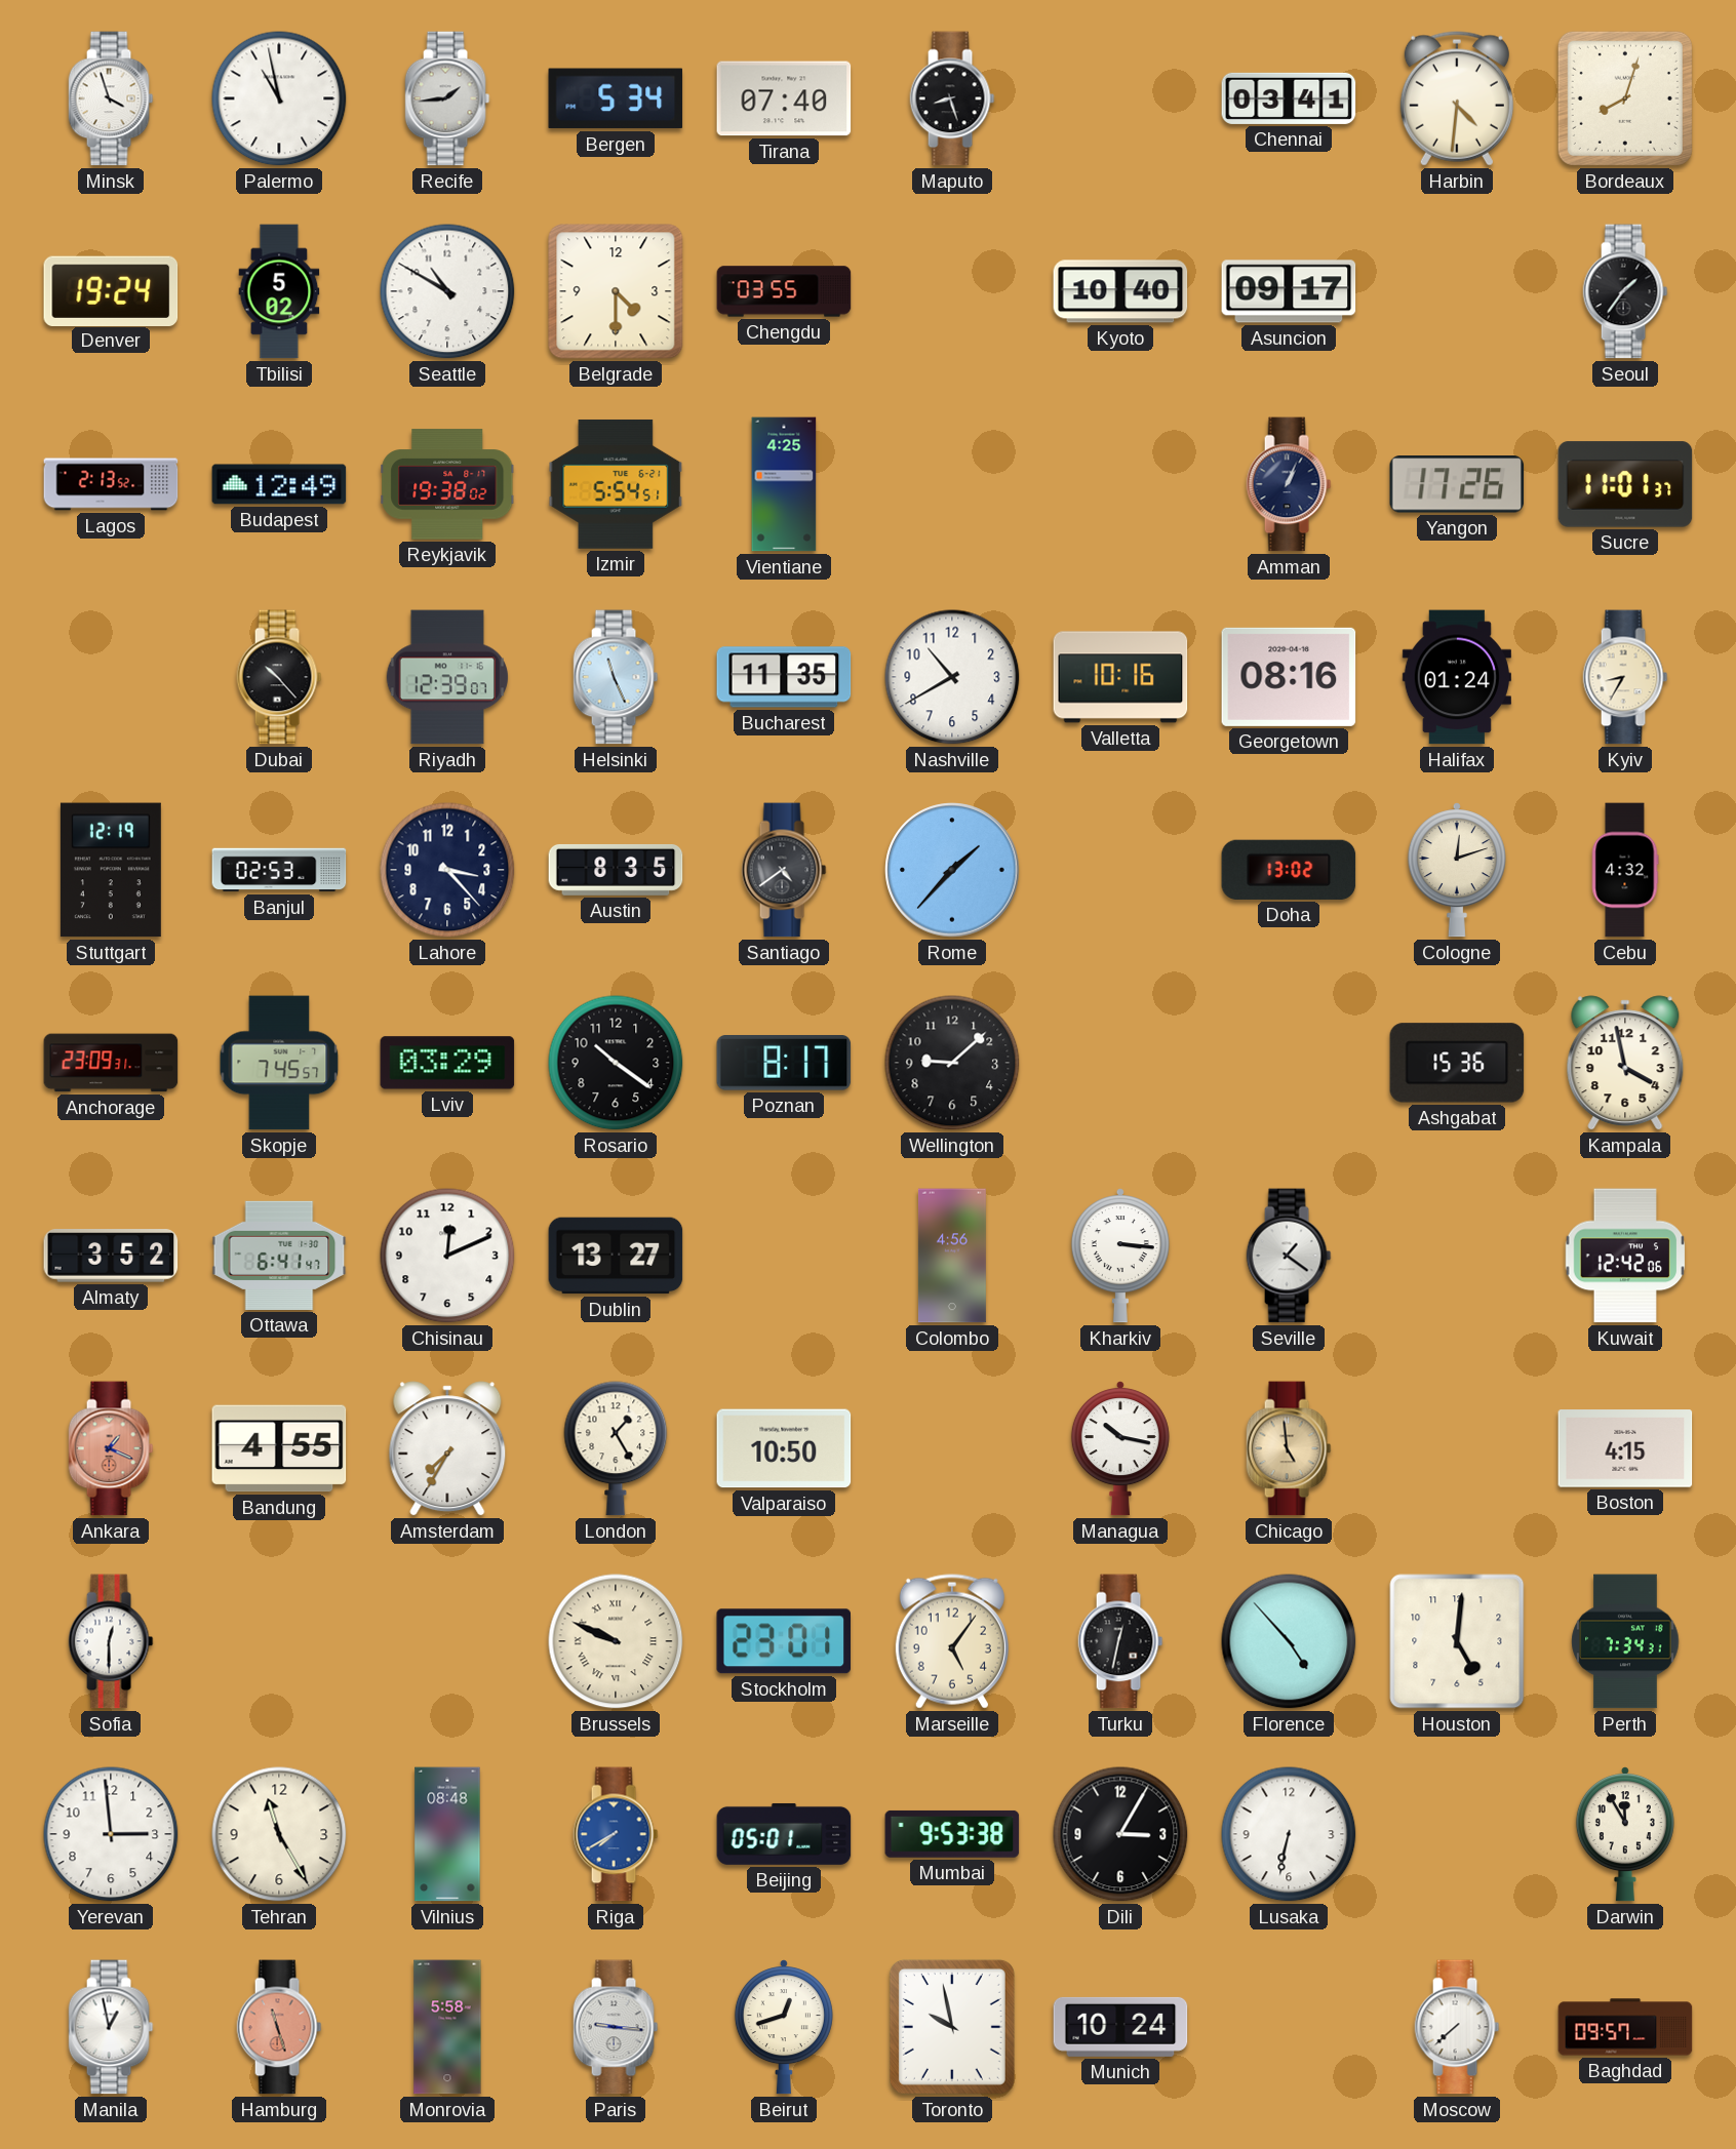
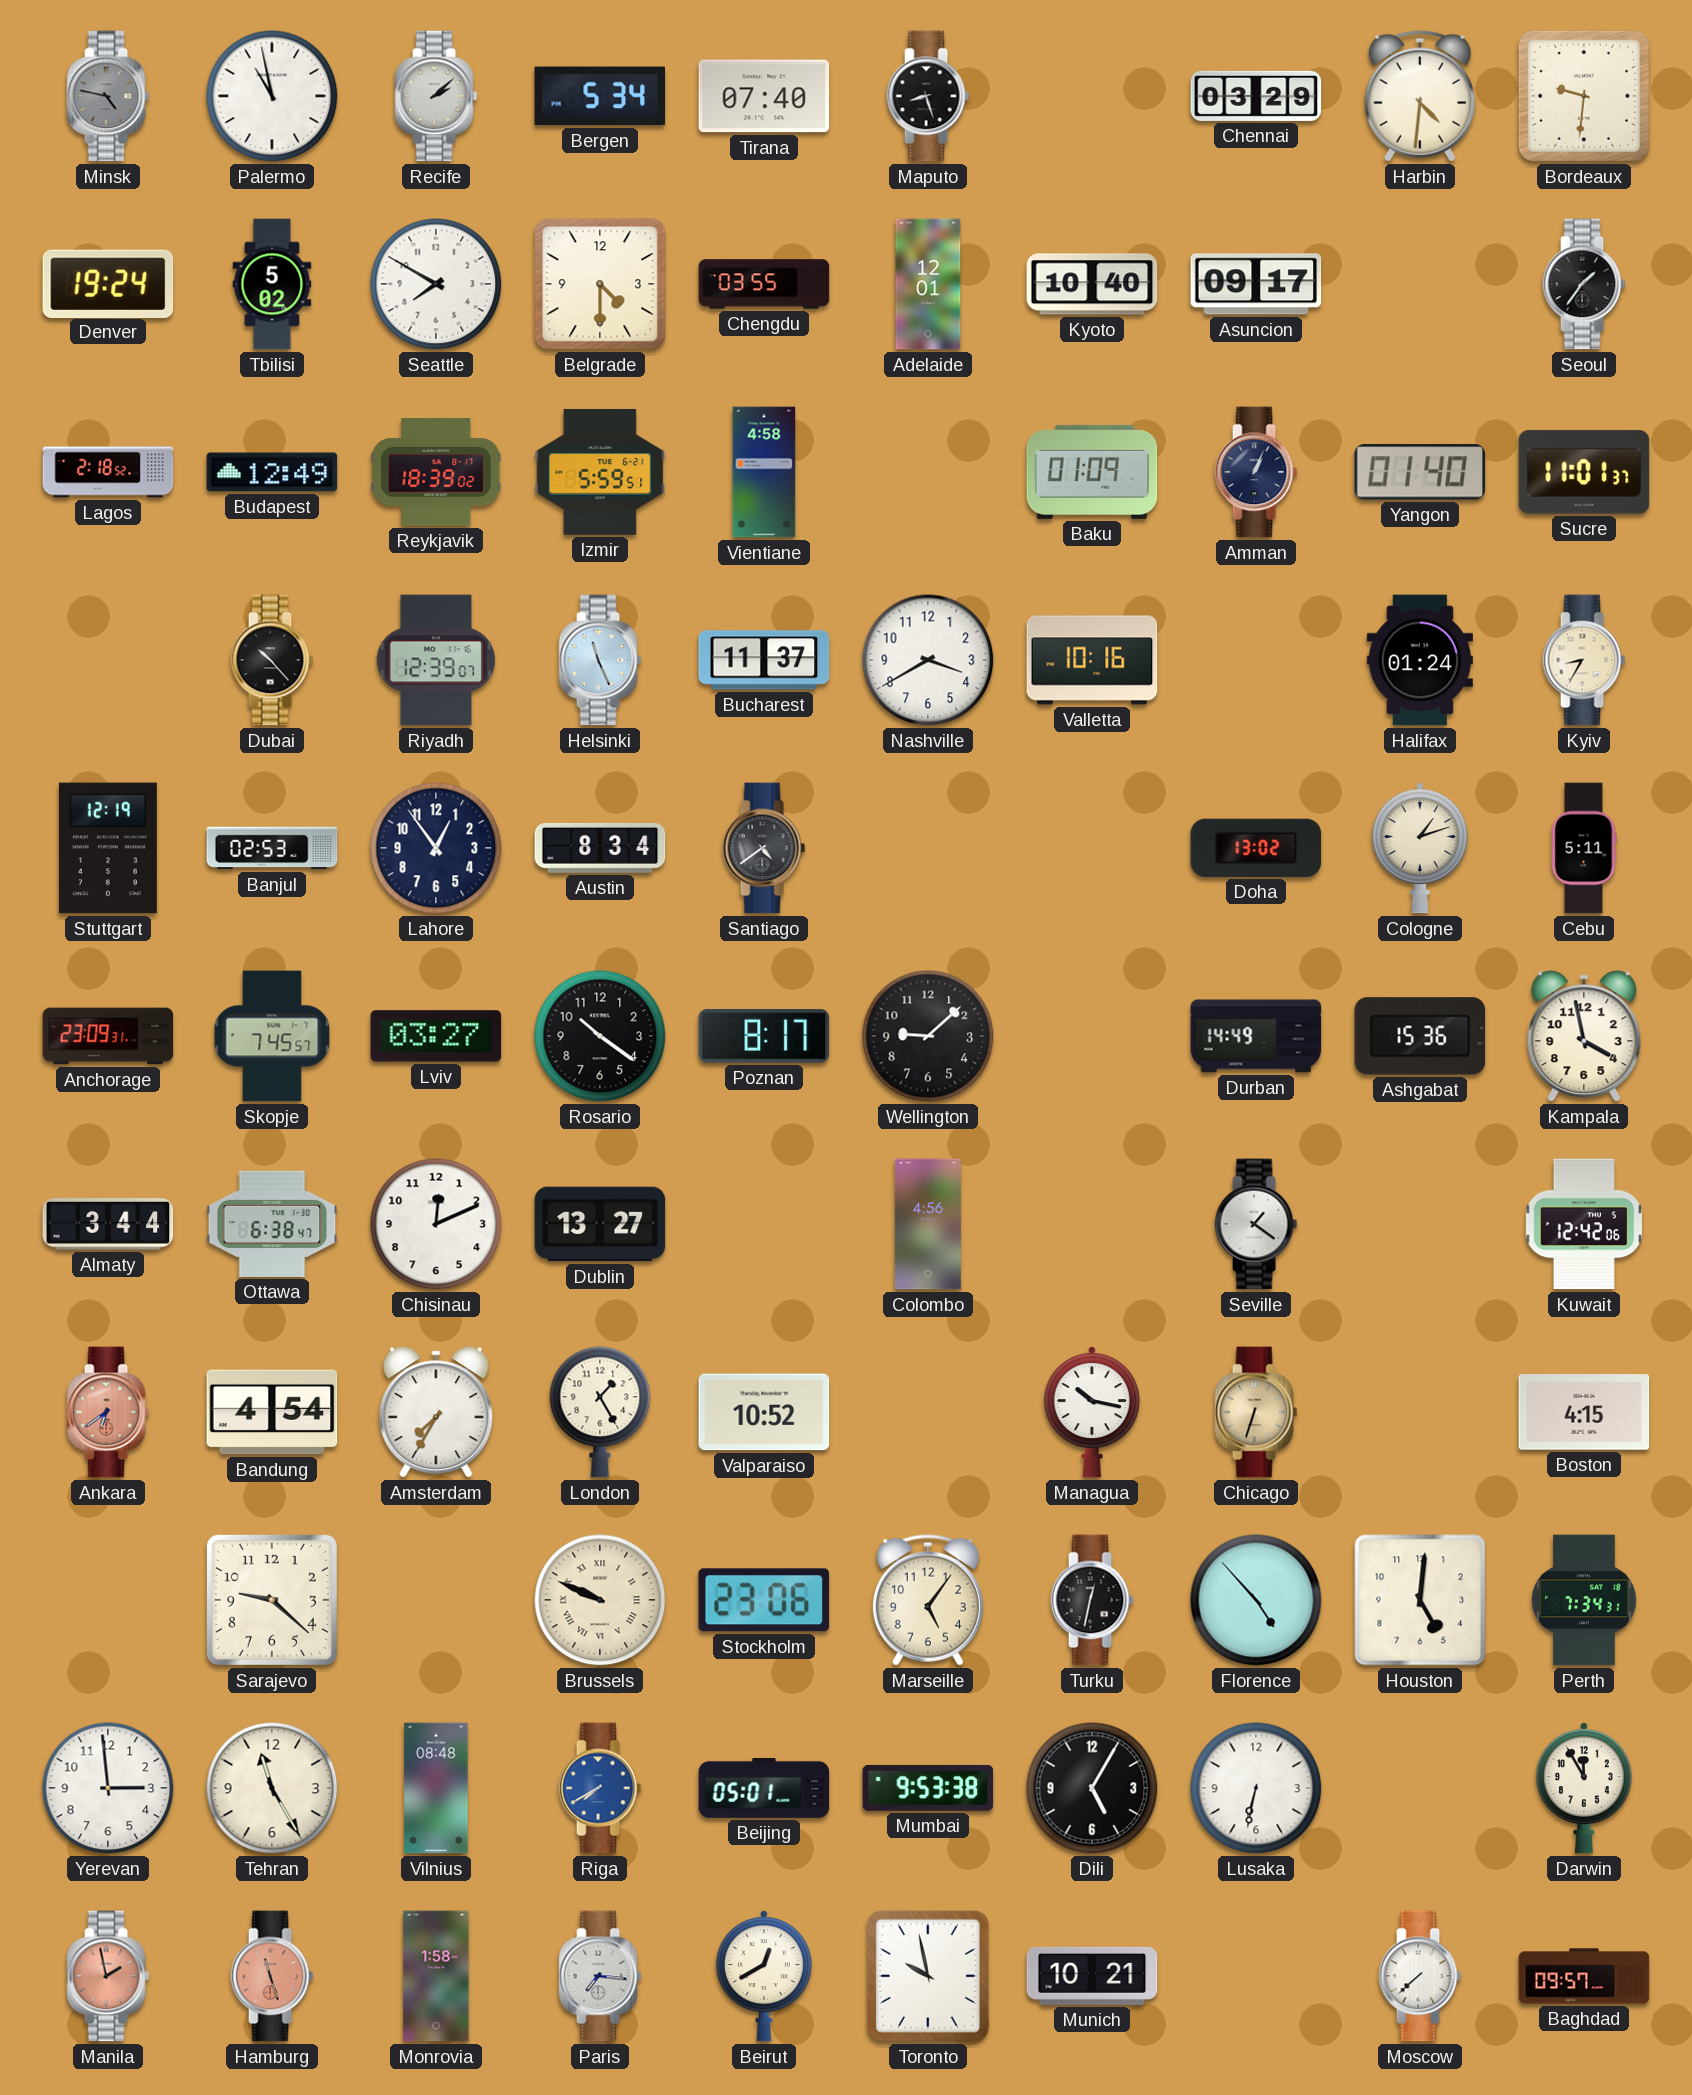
Minsk: 3:57 -> 4:47 (108, 96)
Minsk dial: white -> grey (108, 96)
Recife: 1:44 -> 2:08 (436, 96)
Chennai: 03:41 -> 03:29 (1256, 96)
Bordeaux: 8:03 -> 9:31 (1584, 96)
Seattle: 10:50 -> 7:50 (436, 284)
Adelaide: none -> 12:01 (928, 284)
Lagos: 2:13 -> 2:18 (108, 472)
Reykjavik: 19:38 -> 18:39 (436, 472)
Izmir: 5:54 -> 5:59 (600, 472)
Vientiane: 4:25 -> 4:58 (764, 472)
Baku: none -> 01:09 (1092, 472)
Yangon: 17:26 -> 01:40 (1420, 472)
Bucharest: 11:35 -> 11:37 (764, 660)
Nashville: 10:40 -> 3:40 (928, 660)
Georgetown: 08:16 -> none (1289, 677)
Lahore: 3:23 -> 12:54 (436, 848)
Austin: 8:35 -> 8:34 (600, 848)
Rome: 1:37 -> none (952, 870)
Cologne: 12:12 -> 1:12 (1420, 848)
Cebu: 4:32 -> 5:11 (1584, 848)
Lviv: 03:29 -> 03:27 (436, 1036)
Durban: none -> 14:49 (1256, 1036)
Almaty: 3:52 -> 3:44 (108, 1224)
Ottawa: 6:41 -> 6:38 (272, 1224)
Kharkiv: 3:16 -> none (1120, 1256)
Ankara: 1:19 -> 6:39 (108, 1412)
Bandung: 4:55 -> 4:54 (272, 1412)
Valparaiso: 10:50 -> 10:52 (764, 1412)
Chicago: 4:59 -> 6:33 (1256, 1412)
Sofia: 12:30 -> none (111, 1641)
Sarajevo: none -> 9:22 (272, 1600)
Stockholm: 23:01 -> 23:06 (763, 1600)
Dili: 3:05 -> 5:05 (1092, 1788)
Manila: 12:58 -> 1:58 (108, 1976)
Manila dial: white -> salmon (108, 1976)
Monrovia: 5:58 -> 1:58 (436, 1976)
Paris: 9:16 -> 7:16 (600, 1976)
Beirut: 12:42 -> 12:40 (764, 1976)
Munich: 10:24 -> 10:21 (1092, 1976)
